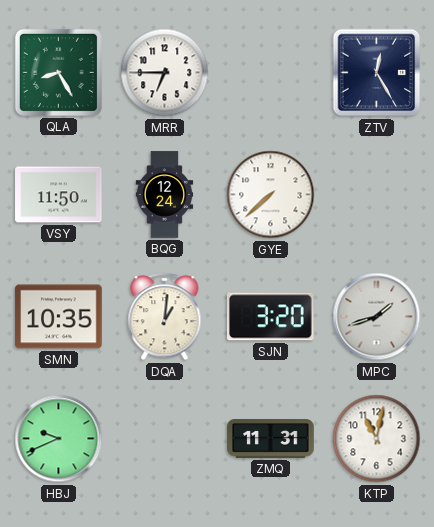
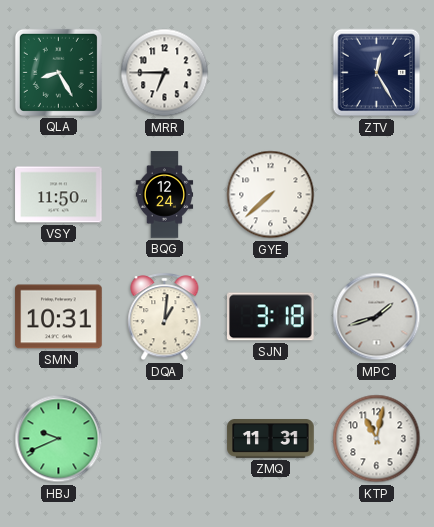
SMN: 10:35 -> 10:31 (59, 317)
SJN: 3:20 -> 3:18 (271, 317)
